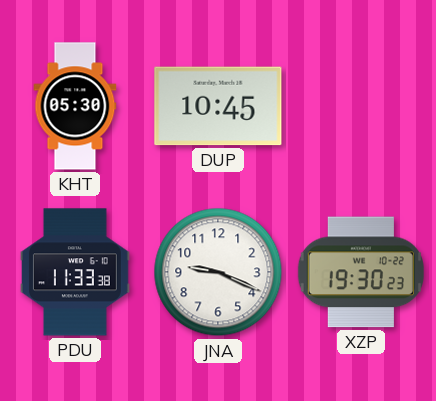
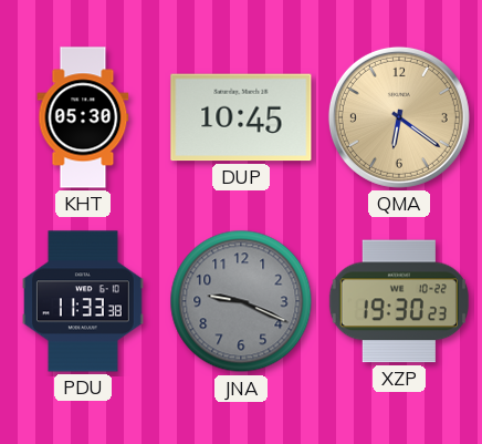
QMA: none -> 6:21 (399, 117)
JNA dial: white -> grey (241, 301)
